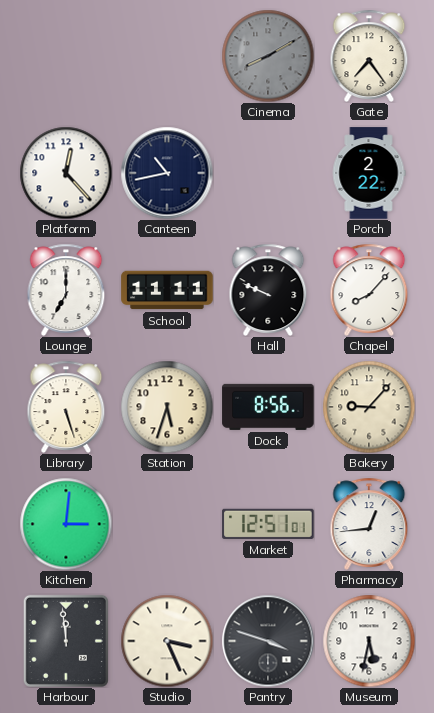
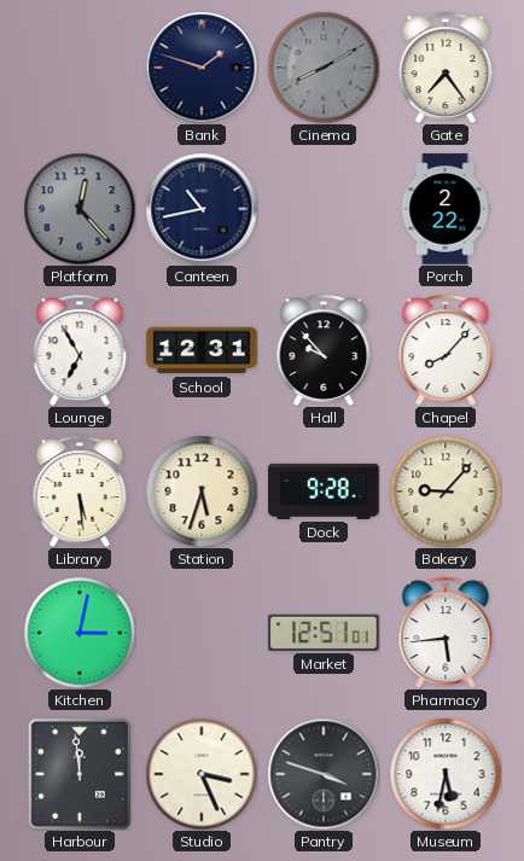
Bank: none -> 1:48 (202, 68)
Platform dial: white -> grey (80, 209)
Lounge: 7:00 -> 6:55 (80, 350)
School: 11:11 -> 12:31 (202, 350)
Hall: 9:49 -> 9:53 (324, 350)
Library: 5:27 -> 5:29 (80, 491)
Dock: 8:56 -> 9:28 (324, 491)
Kitchen: 3:01 -> 3:02 (80, 633)
Pharmacy: 12:44 -> 5:44 (446, 633)
